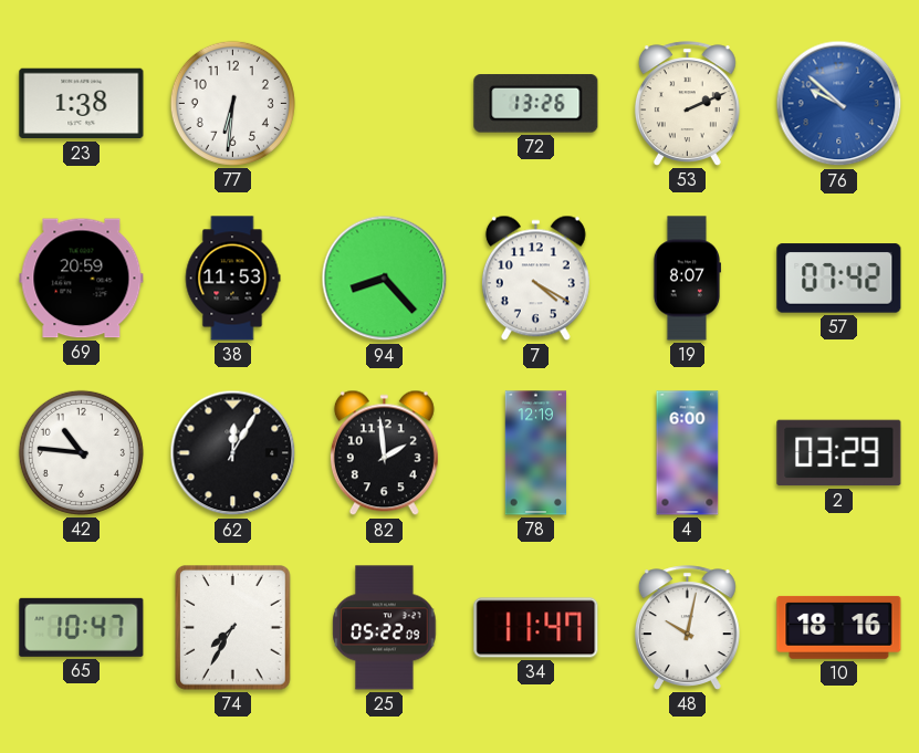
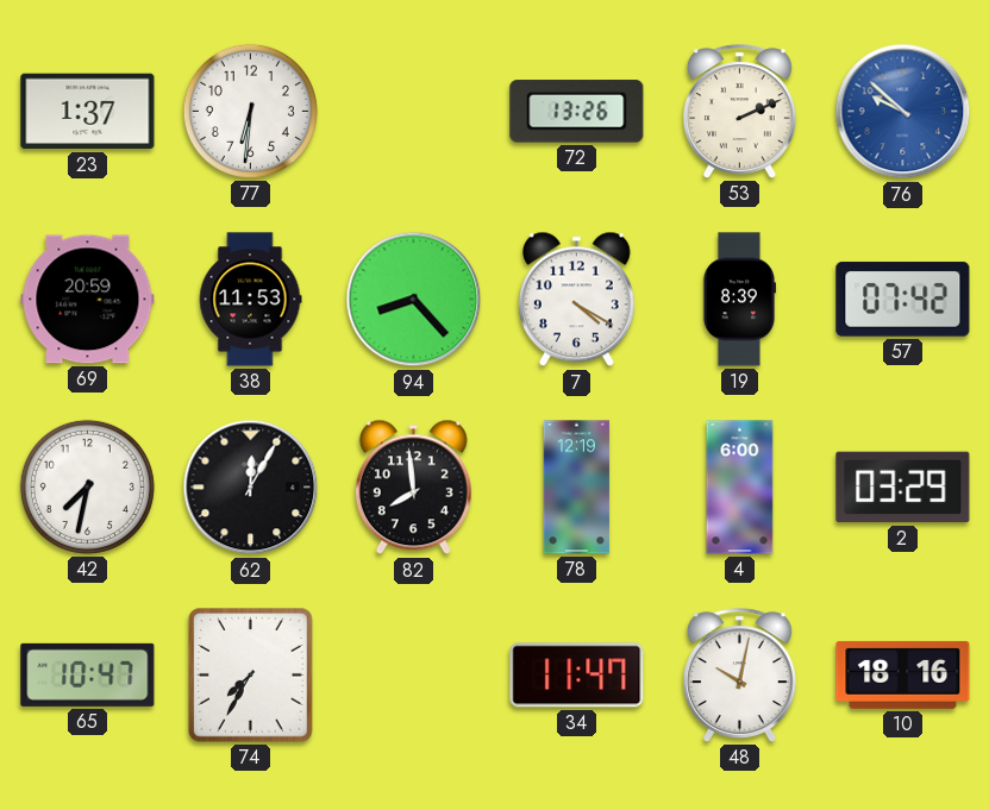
23: 1:38 -> 1:37 (88, 112)
19: 8:07 -> 8:39 (739, 300)
42: 10:46 -> 7:32 (87, 486)
82: 1:59 -> 7:59 (413, 488)
25: 05:22 -> none (385, 628)
